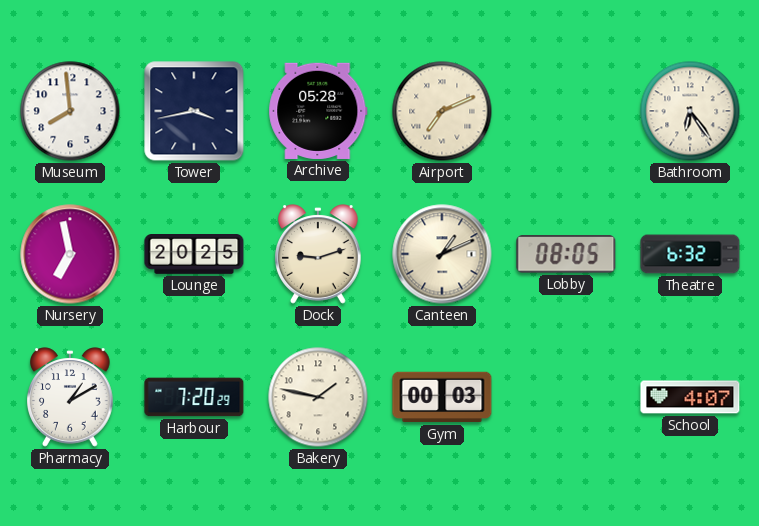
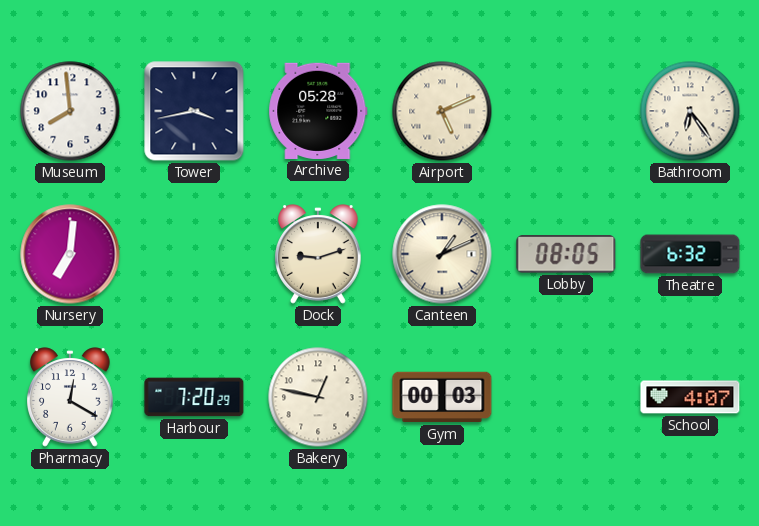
Airport: 7:11 -> 5:11 (442, 111)
Nursery: 6:58 -> 7:01 (70, 254)
Lounge: 20:25 -> none (194, 255)
Pharmacy: 1:10 -> 12:20 (71, 397)
Bakery: 1:47 -> 12:47 (318, 397)
